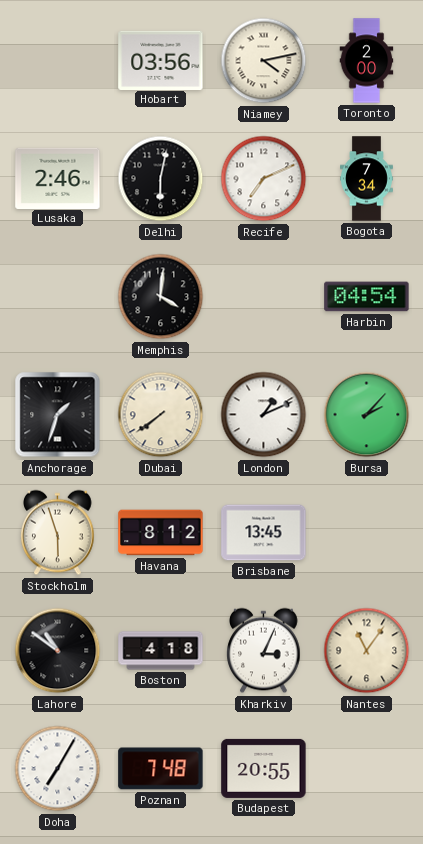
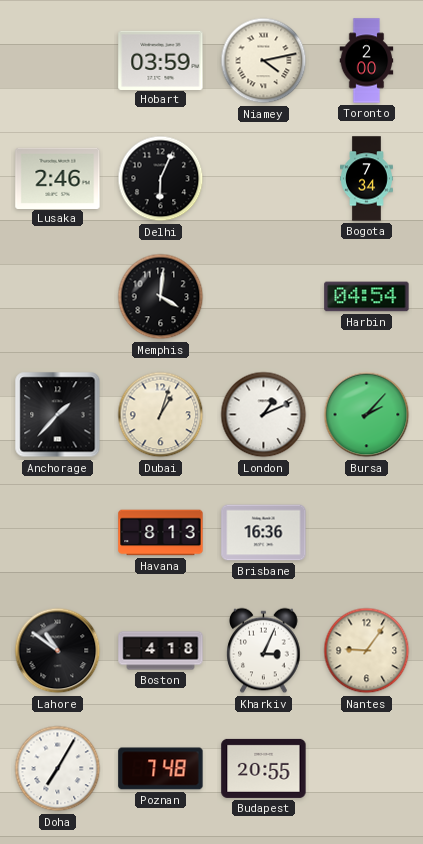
Hobart: 03:56 -> 03:59 (161, 60)
Delhi: 6:02 -> 6:04 (161, 179)
Recife: 7:11 -> none (264, 179)
Anchorage: 1:33 -> 1:37 (58, 415)
Dubai: 7:39 -> 1:03 (161, 415)
Stockholm: 5:57 -> none (58, 533)
Havana: 8:12 -> 8:13 (161, 533)
Brisbane: 13:45 -> 16:36 (264, 533)
Nantes: 11:06 -> 9:06 (367, 651)
